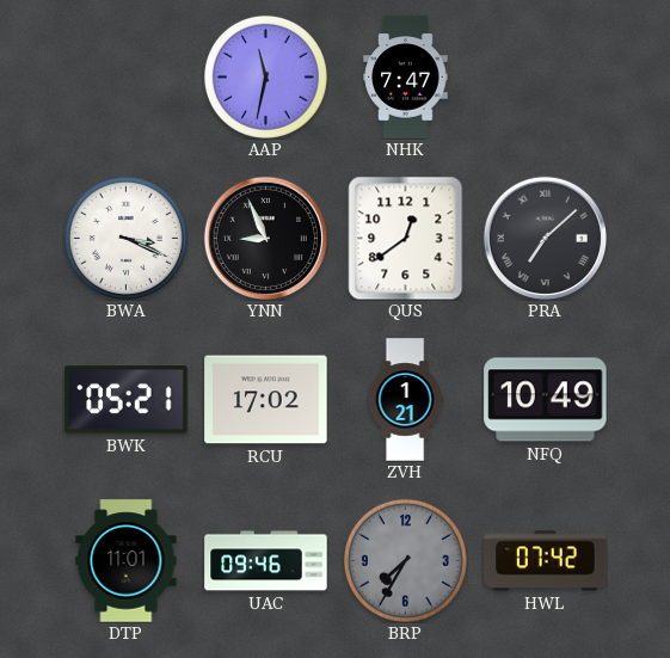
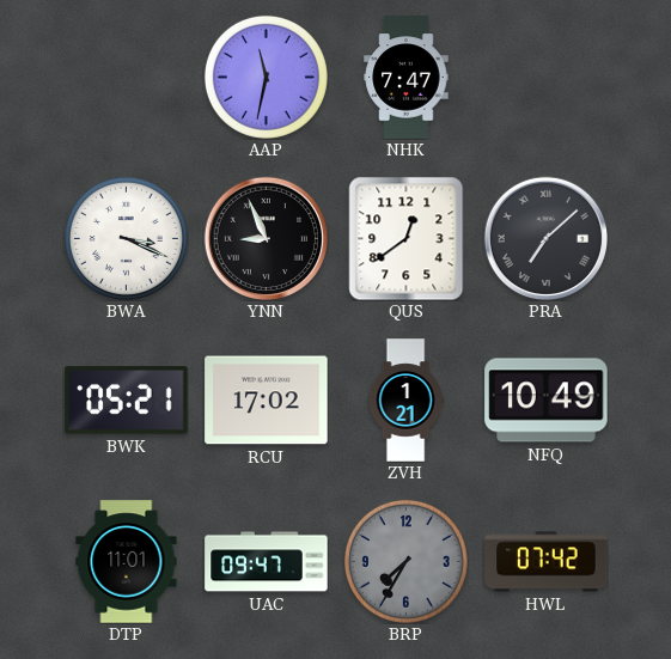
UAC: 09:46 -> 09:47 (267, 562)
